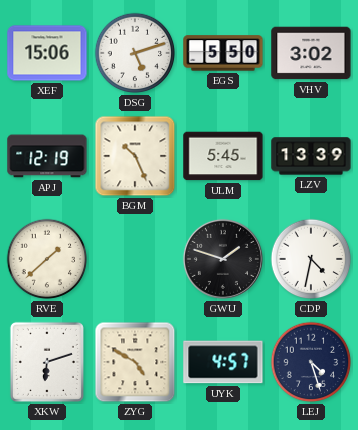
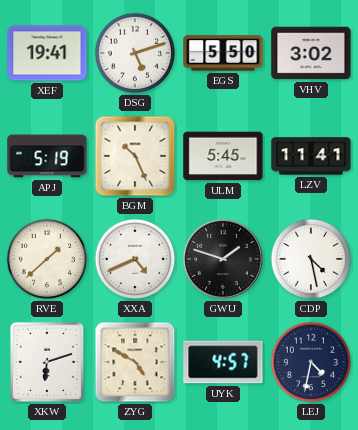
XEF: 15:06 -> 19:41 (47, 53)
APJ: 12:19 -> 5:19 (47, 156)
LZV: 13:39 -> 11:41 (311, 156)
XXA: none -> 4:41 (135, 259)
CDP: 4:32 -> 4:28 (311, 259)
LEJ: 4:27 -> 4:32 (311, 362)
